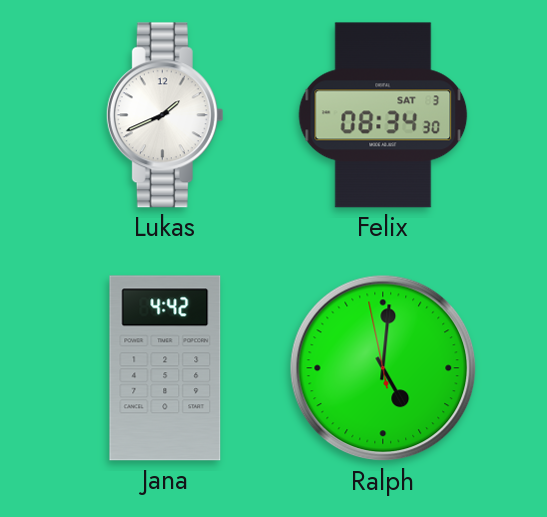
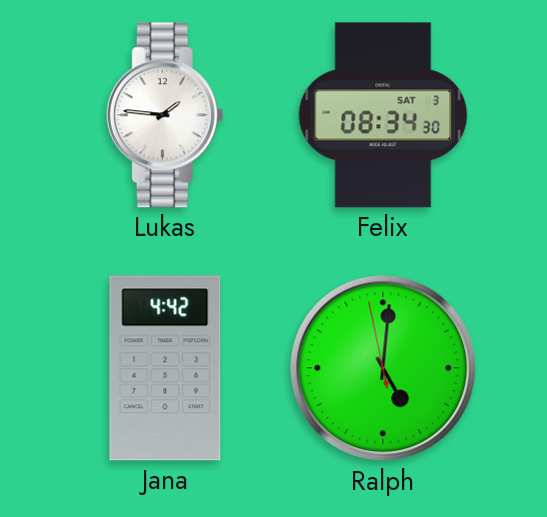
Lukas: 1:41 -> 1:46 (165, 115)
